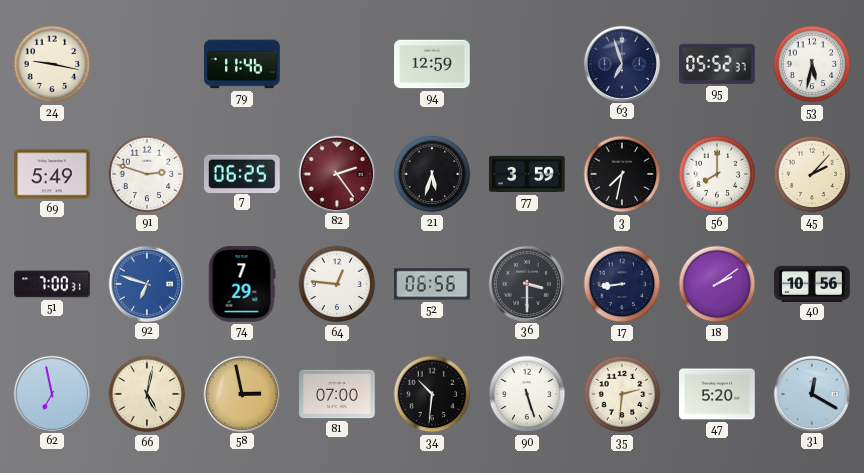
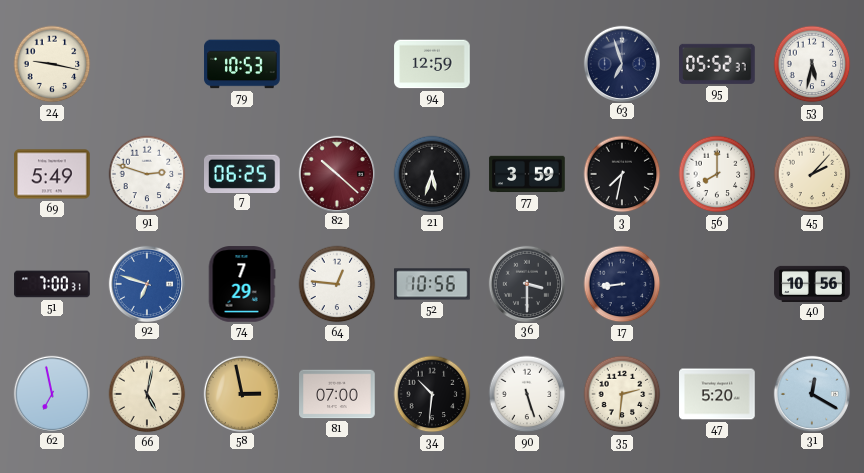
79: 11:46 -> 10:53 (242, 64)
82: 2:24 -> 10:22 (336, 173)
52: 06:56 -> 10:56 (432, 284)
18: 2:09 -> none (717, 284)
